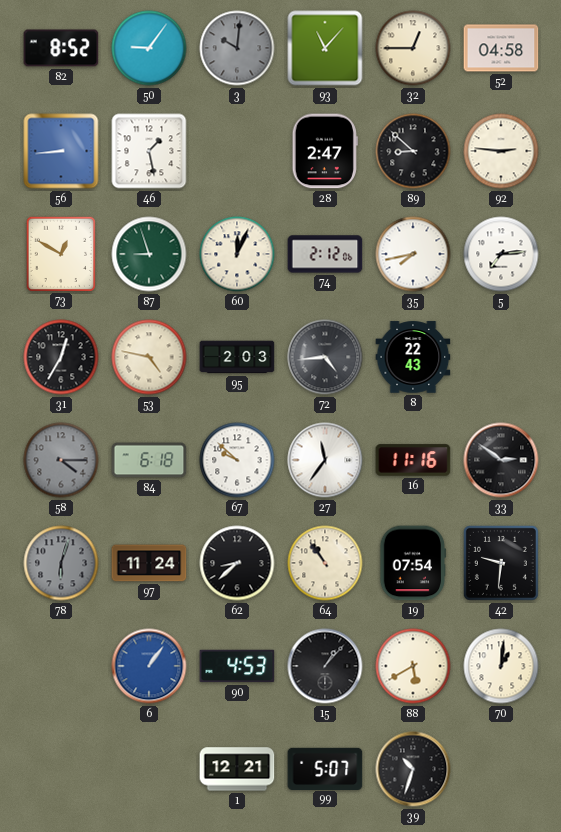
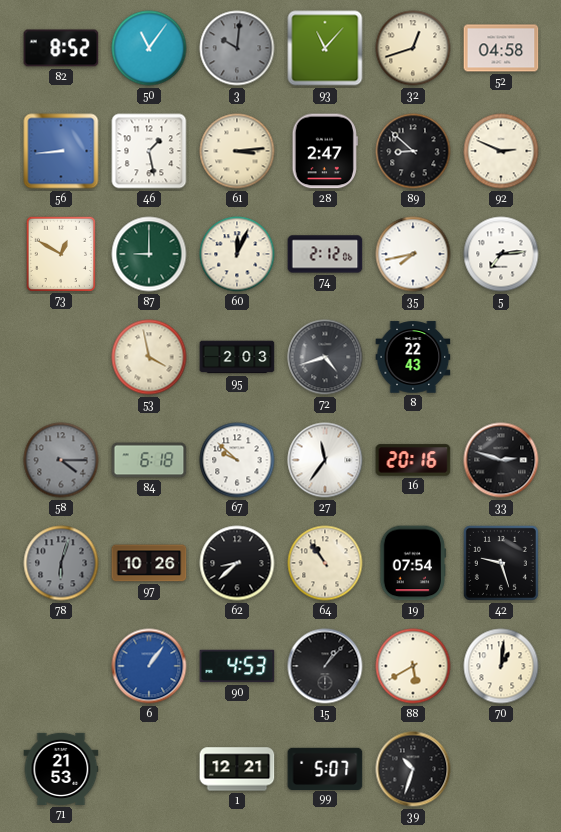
50: 9:06 -> 11:06 (149, 48)
32: 12:45 -> 12:42 (413, 48)
61: none -> 3:14 (237, 151)
92: 2:46 -> 2:49 (501, 151)
87: 8:57 -> 9:00 (149, 254)
31: 12:35 -> none (61, 357)
53: 4:47 -> 3:58 (149, 357)
72: 4:44 -> 4:42 (325, 357)
16: 11:16 -> 20:16 (413, 460)
33: 2:51 -> 2:48 (501, 460)
97: 11:24 -> 10:26 (149, 563)
42: 9:31 -> 9:27 (501, 563)
71: none -> 21:53 (61, 769)
